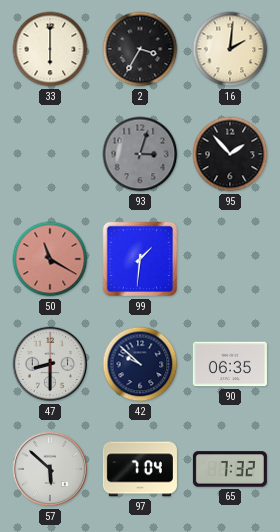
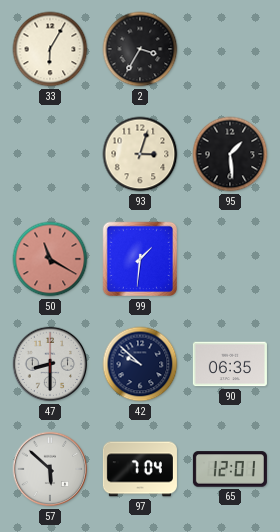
33: 6:00 -> 6:05 (50, 49)
16: 2:01 -> none (230, 49)
93 dial: grey -> cream (140, 154)
95: 1:53 -> 1:29 (230, 154)
65: 7:32 -> 12:01 (230, 469)
